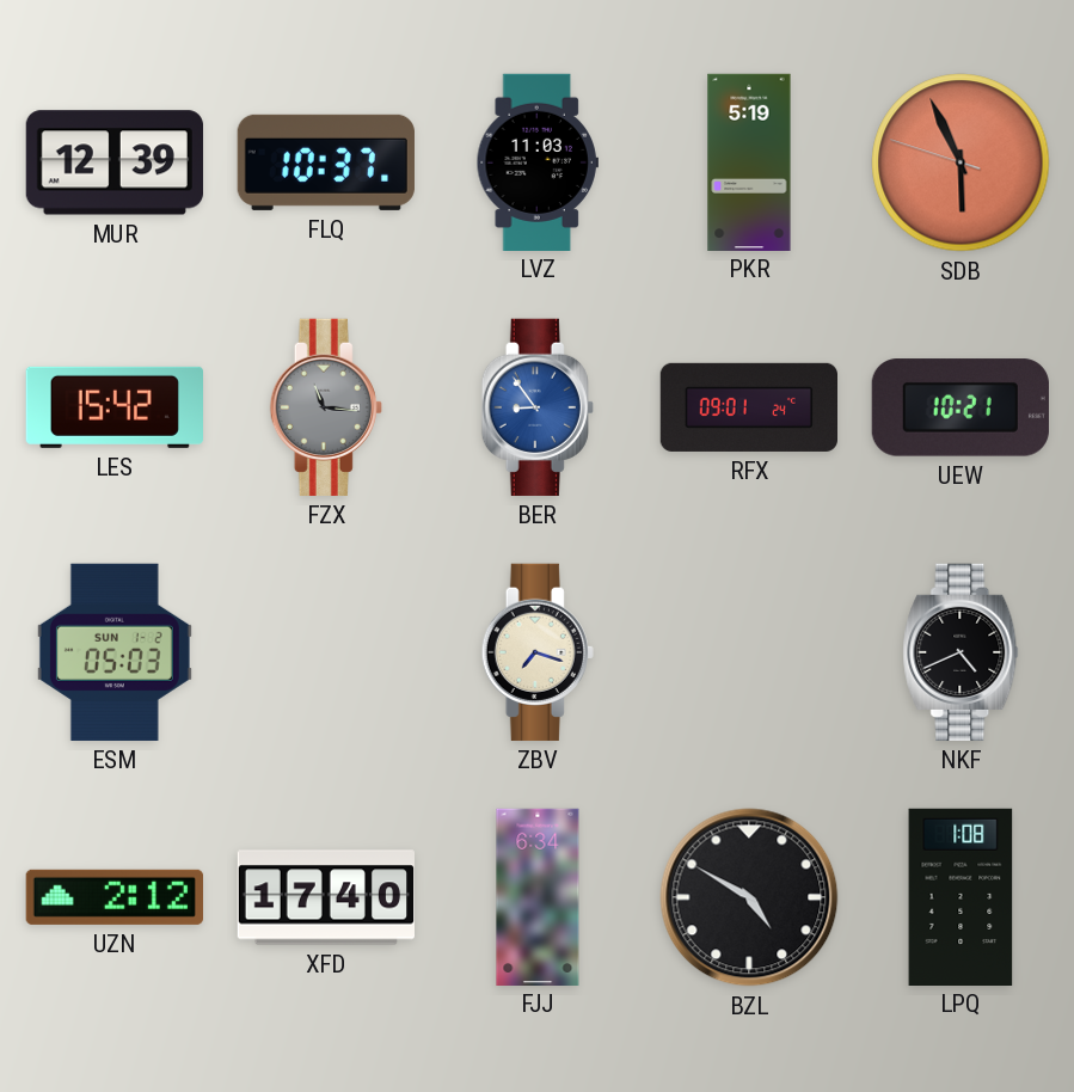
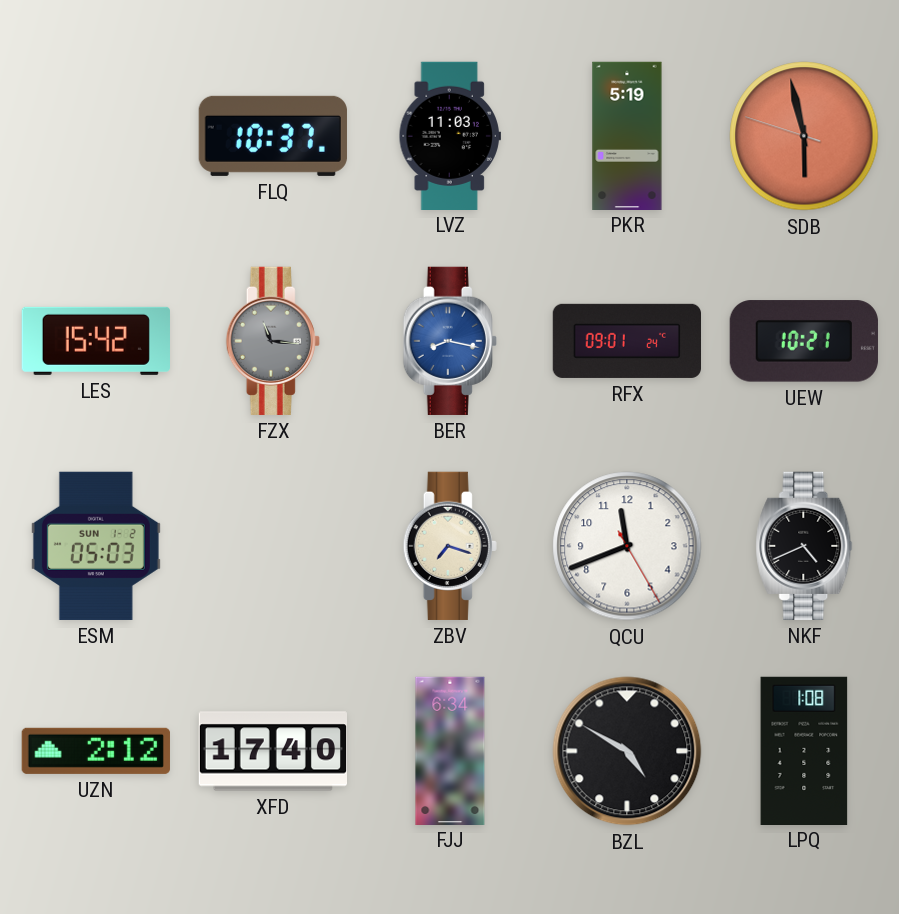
MUR: 12:39 -> none (115, 162)
SDB: 5:55 -> 5:57 (804, 136)
BER: 8:54 -> 8:17 (450, 341)
QCU: none -> 11:41 (627, 546)
